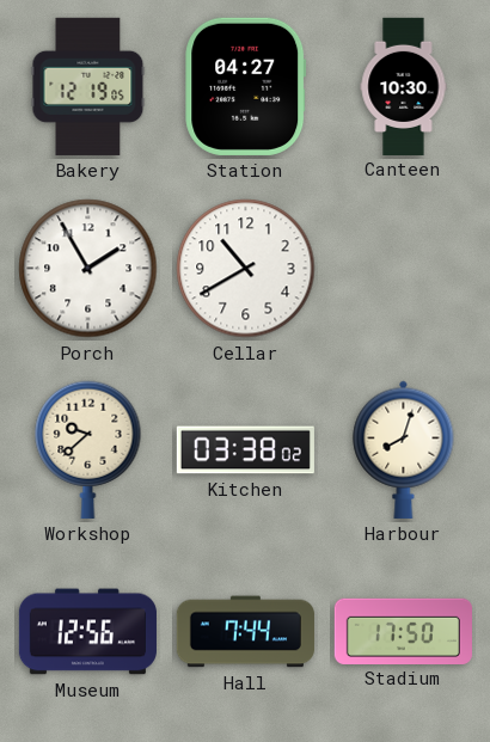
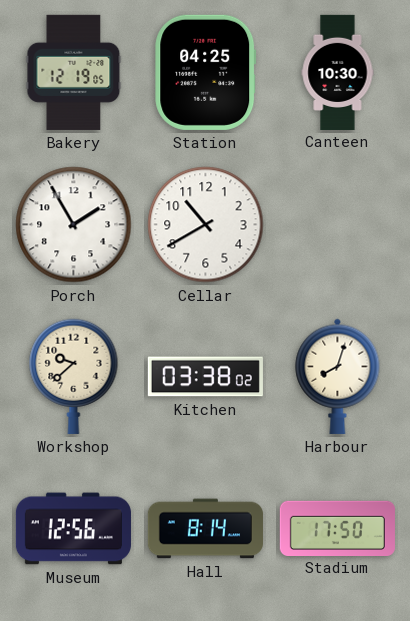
Station: 04:27 -> 04:25 (206, 72)
Hall: 7:44 -> 8:14 (205, 529)
